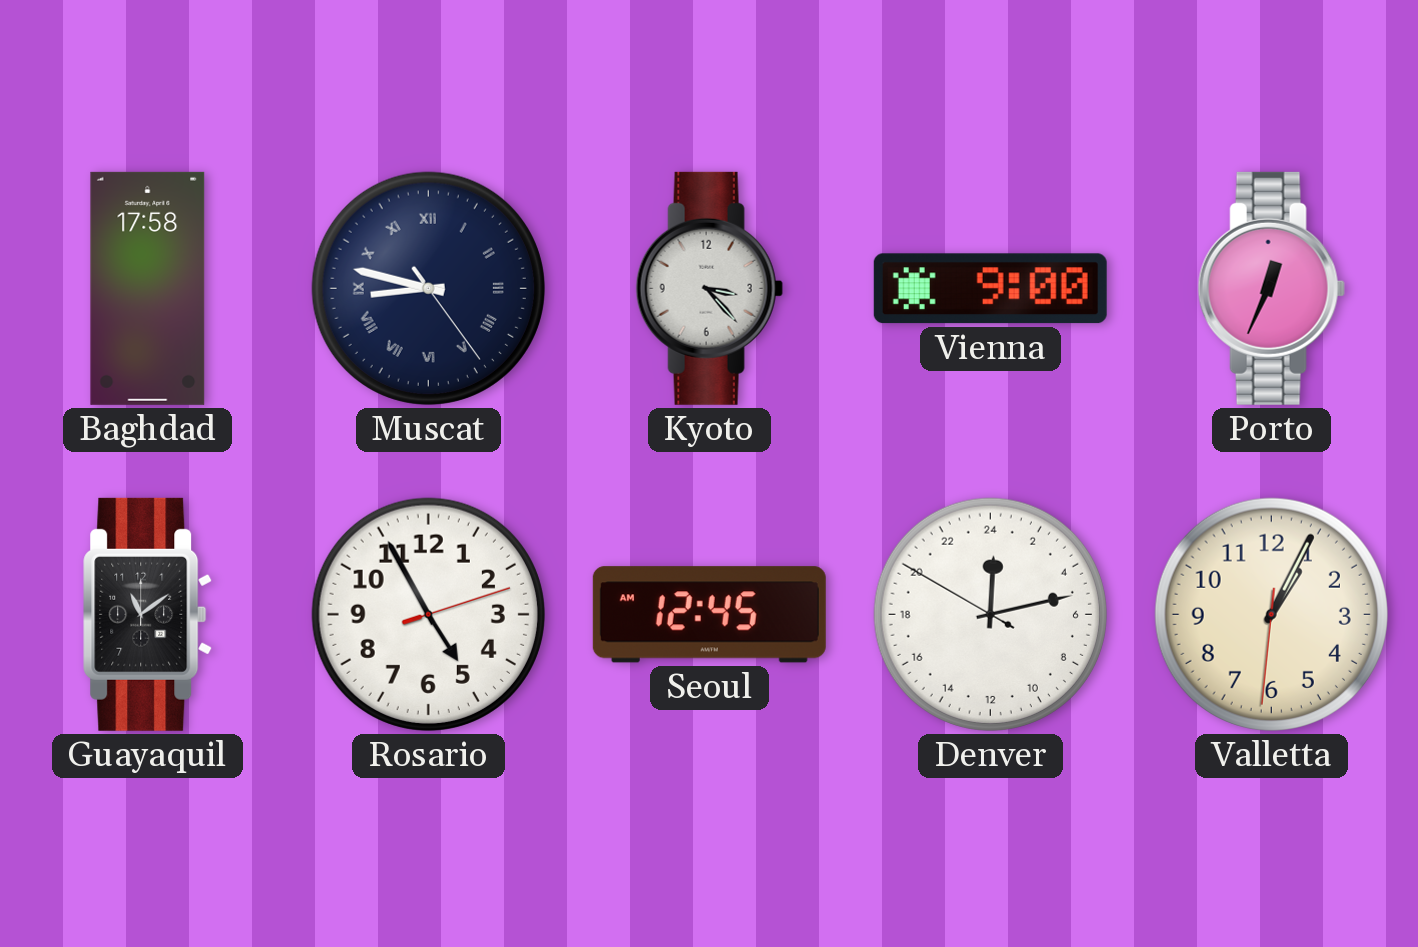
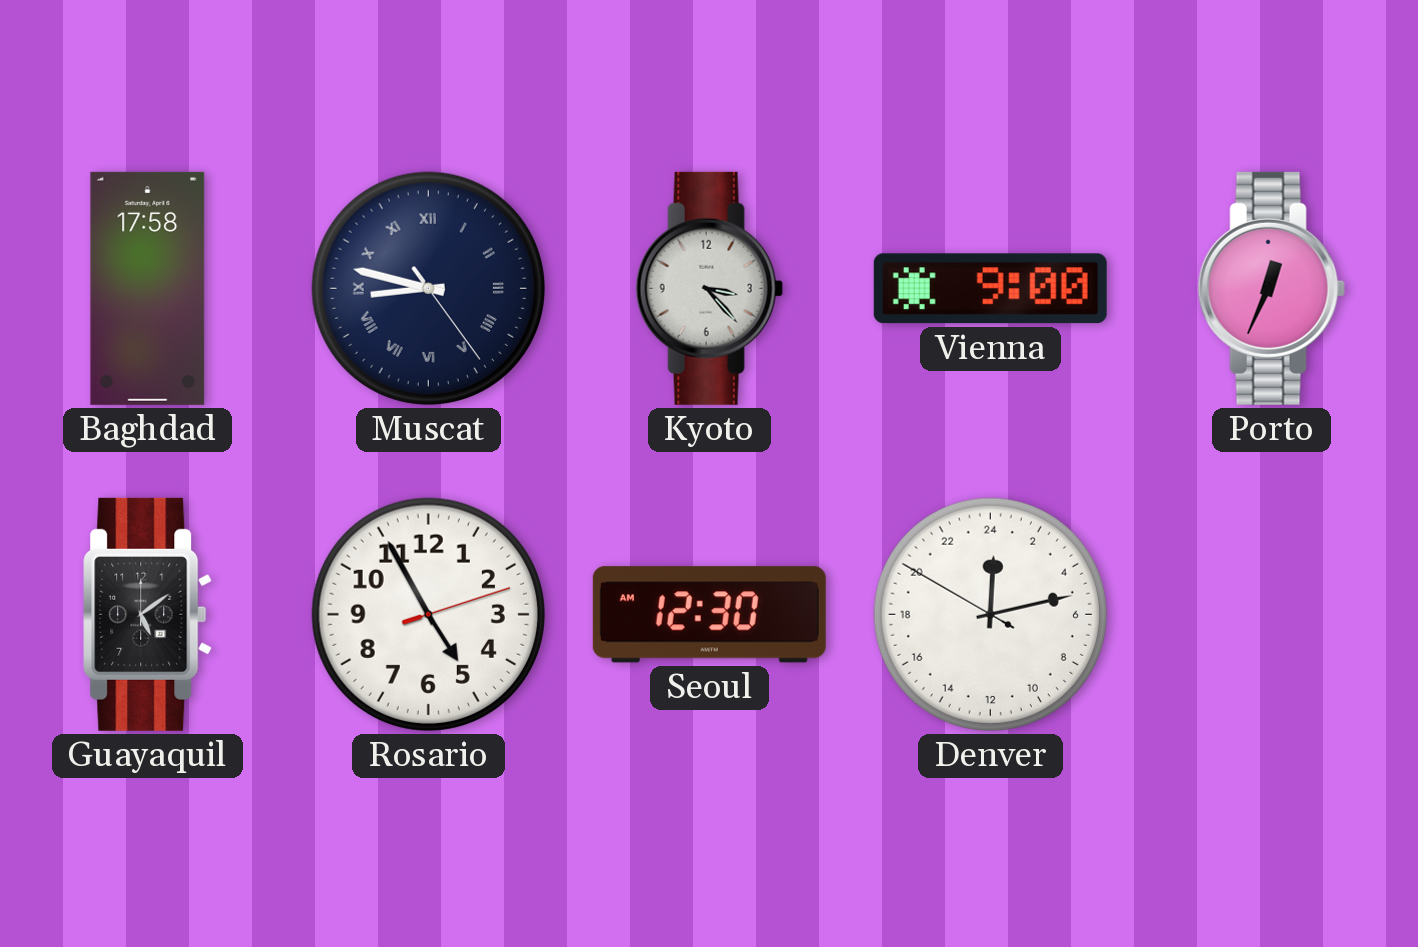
Guayaquil: 11:09 -> 5:09 (148, 614)
Seoul: 12:45 -> 12:30 (709, 615)
Valletta: 1:04 -> none (1271, 614)
